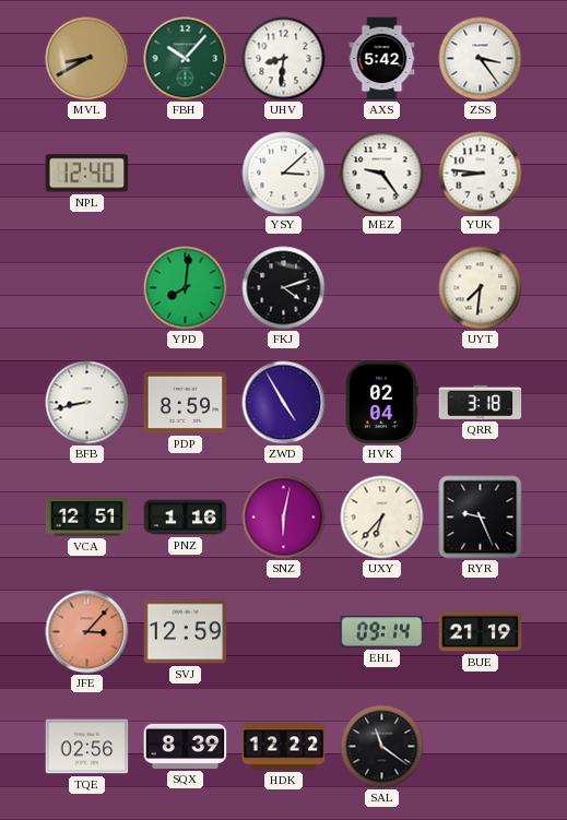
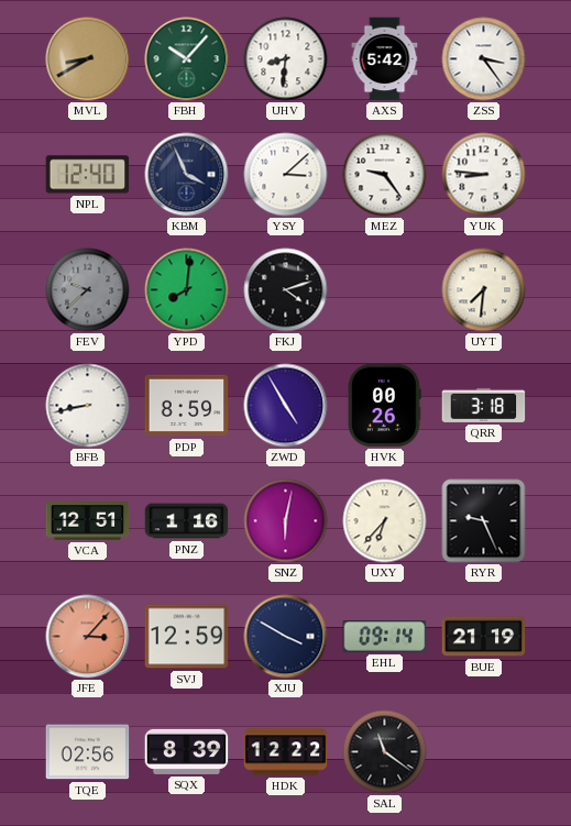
KBM: none -> 3:56 (187, 175)
FEV: none -> 9:38 (88, 290)
HVK: 02:04 -> 00:26 (385, 406)
XJU: none -> 3:50 (286, 637)
